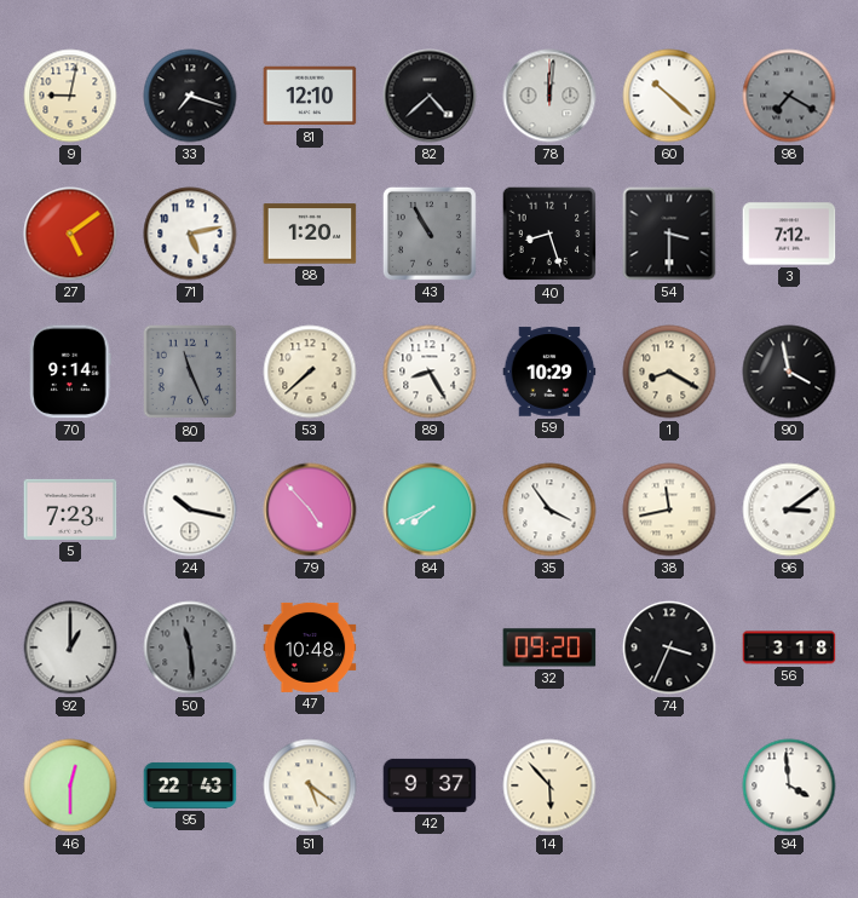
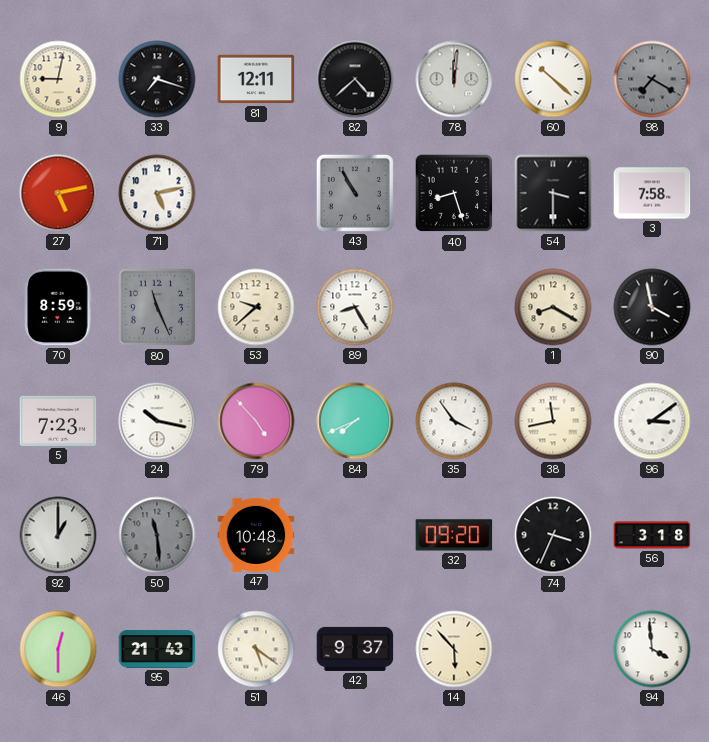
81: 12:10 -> 12:11 (256, 79)
27: 5:09 -> 5:13 (58, 193)
88: 1:20 -> none (310, 234)
3: 7:12 -> 7:58 (652, 193)
70: 9:14 -> 8:59 (58, 307)
53: 7:38 -> 9:38 (256, 307)
59: 10:29 -> none (549, 372)
95: 22:43 -> 21:43 (157, 649)
